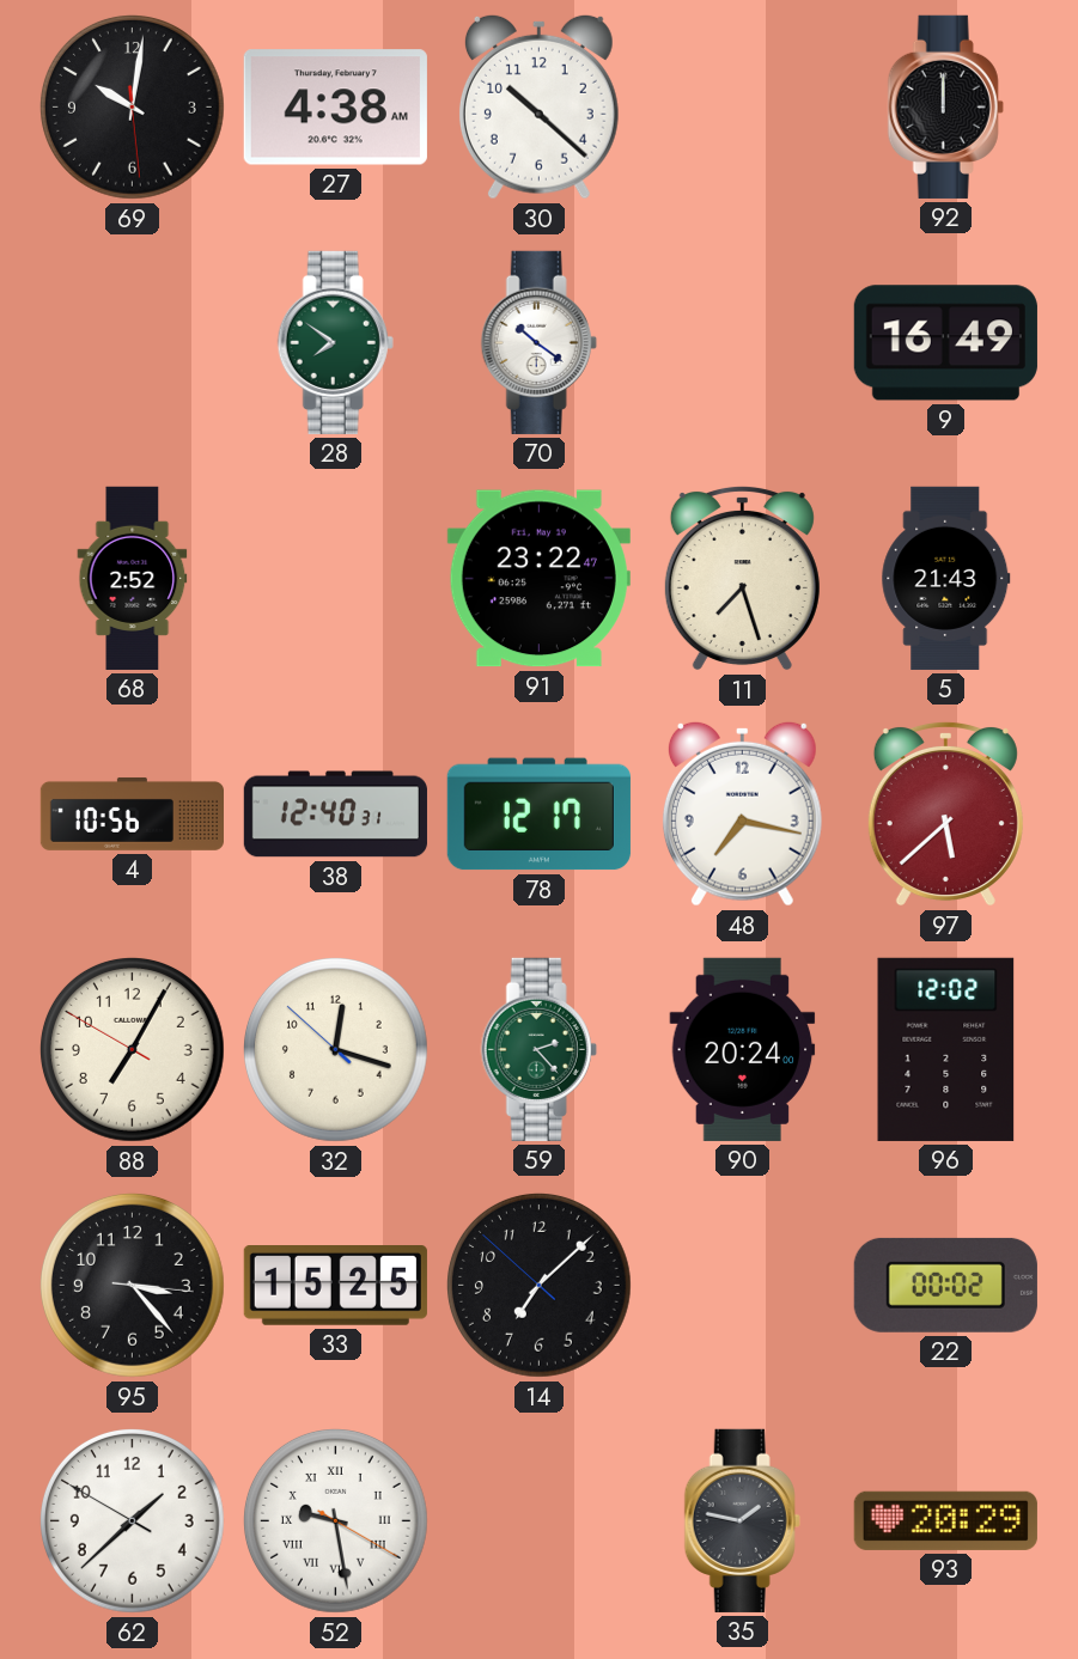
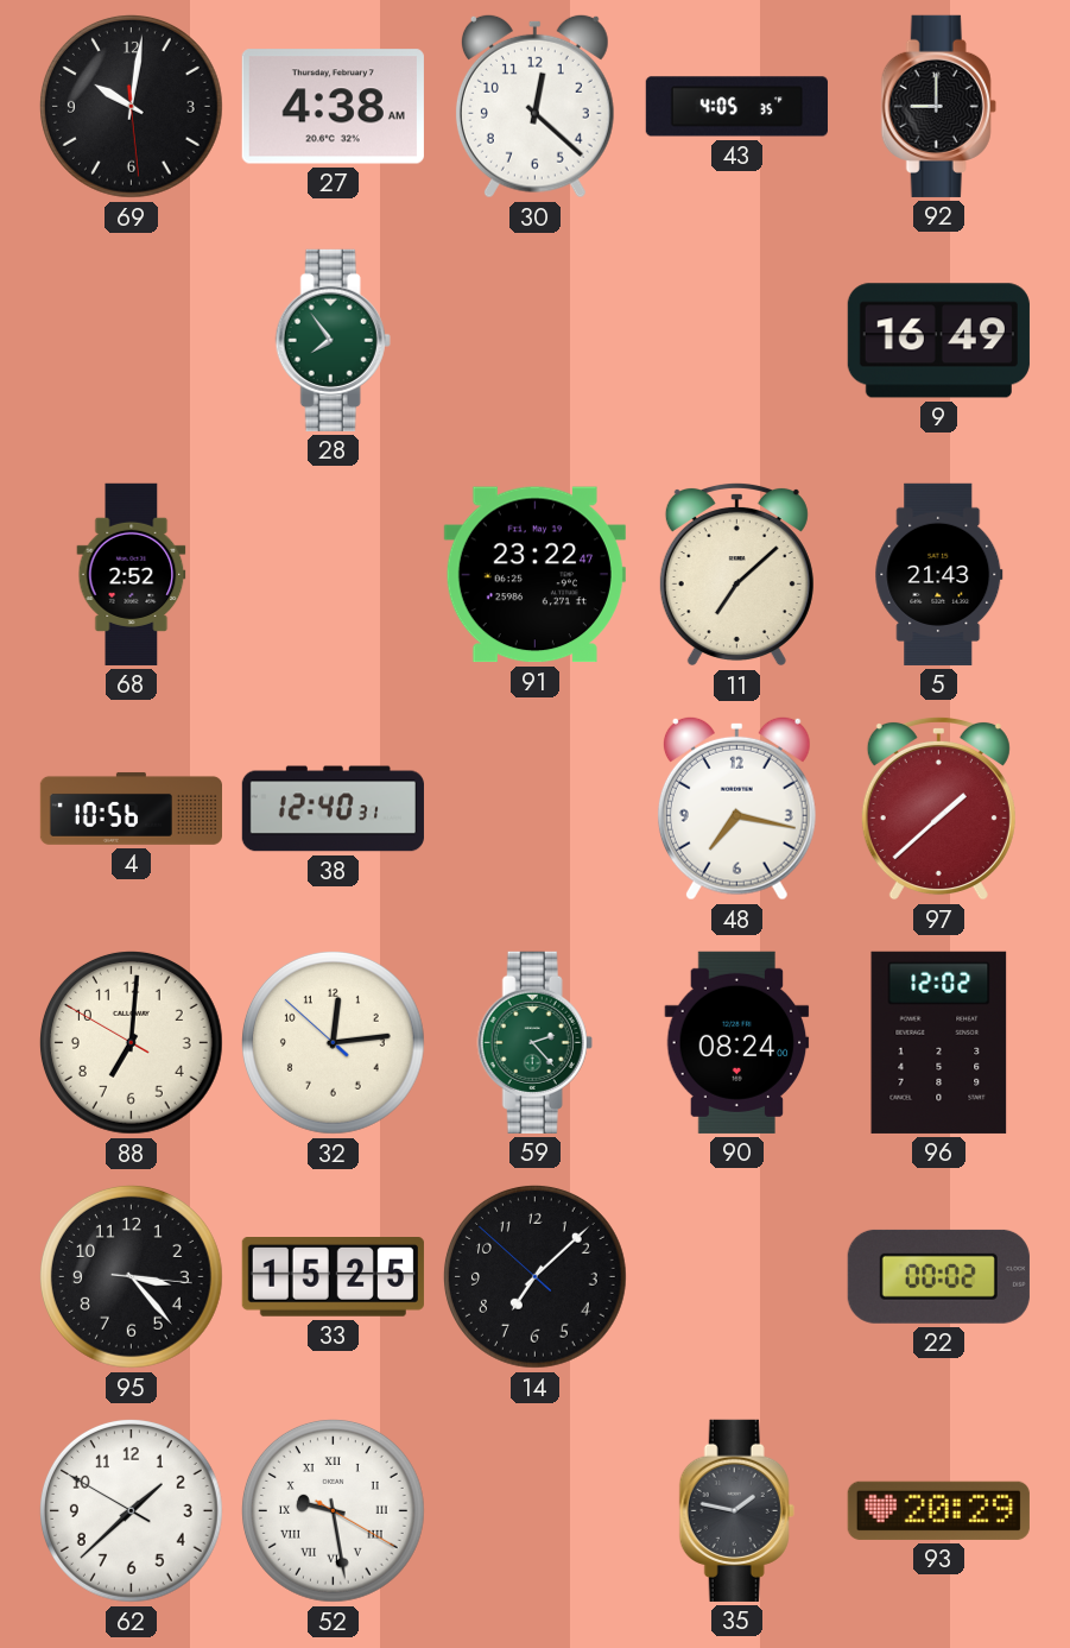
30: 10:22 -> 12:22 (534, 106)
43: none -> 4:05 (736, 107)
92: 12:00 -> 9:00 (938, 106)
28: 7:51 -> 7:54 (333, 340)
70: 10:21 -> none (538, 342)
11: 7:27 -> 7:08 (736, 574)
78: 12:17 -> none (538, 815)
97: 5:38 -> 1:38 (938, 808)
88: 7:04 -> 7:00 (131, 1042)
32: 12:17 -> 12:13 (333, 1042)
90: 20:24 -> 08:24 (737, 1042)
